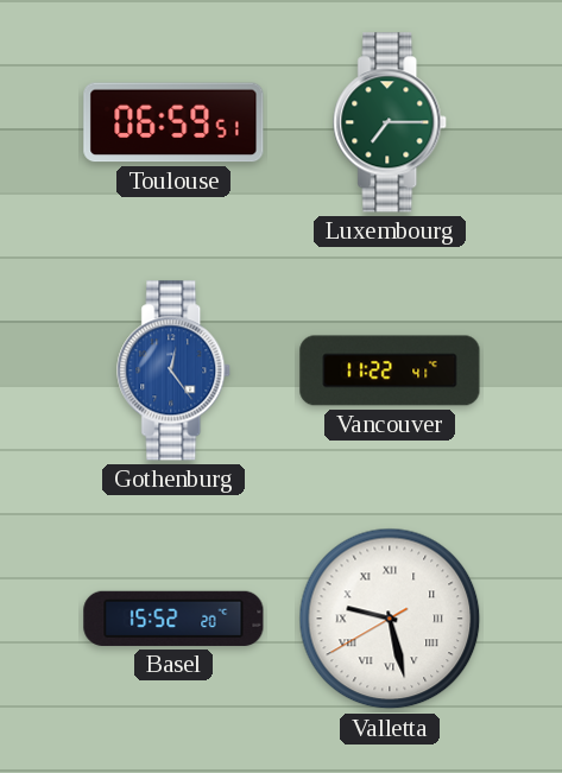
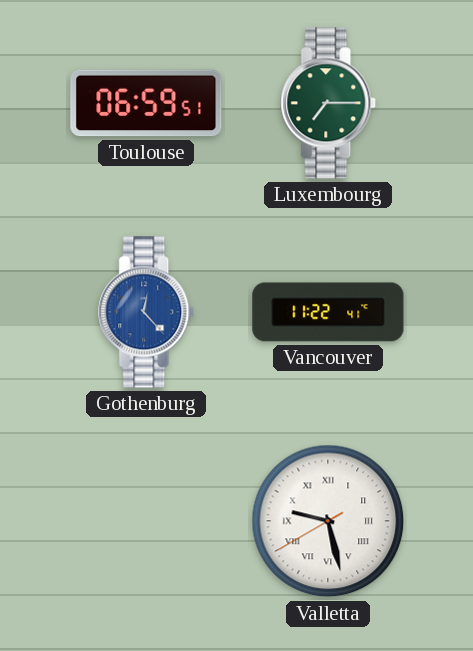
Gothenburg: 12:24 -> 12:23 (147, 312)
Basel: 15:52 -> none (173, 619)
